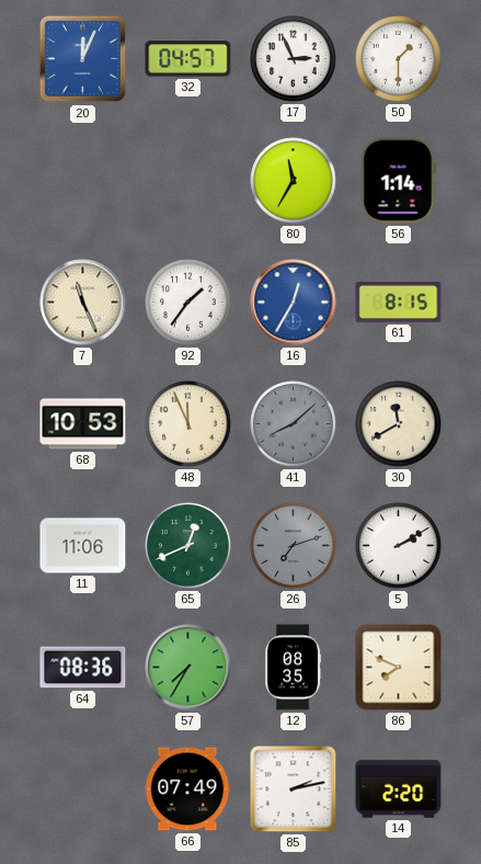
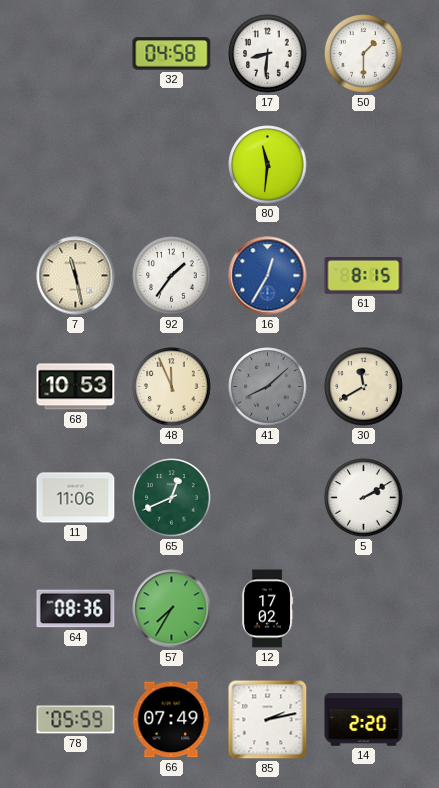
20: 12:04 -> none (83, 59)
32: 04:57 -> 04:58 (172, 54)
17: 2:56 -> 8:31 (268, 54)
80: 11:35 -> 11:31 (268, 165)
56: 1:14 -> none (398, 181)
7: 11:26 -> 11:28 (76, 276)
26: 7:12 -> none (294, 546)
12: 08:35 -> 17:02 (267, 609)
86: 7:49 -> none (399, 668)
78: none -> 05:59 (76, 720)
